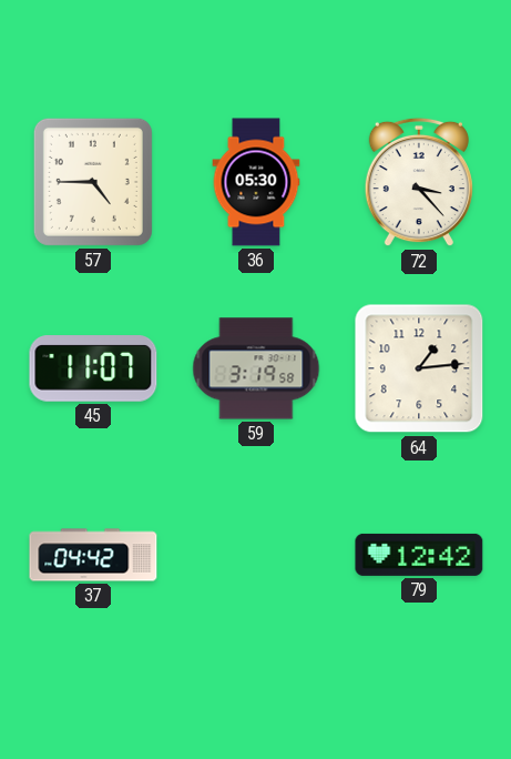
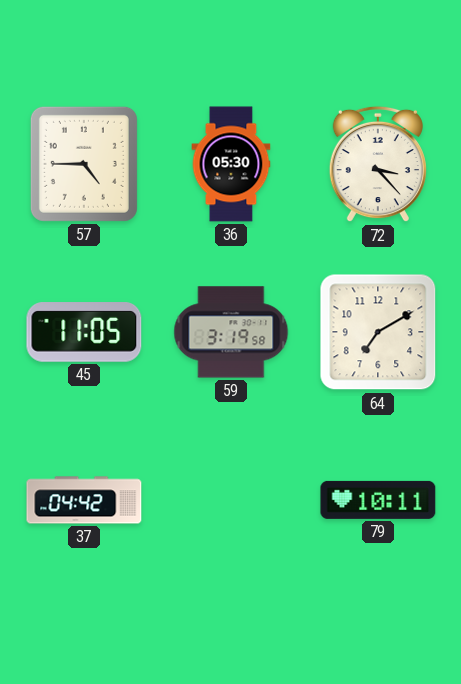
45: 11:07 -> 11:05 (84, 332)
64: 1:14 -> 7:10 (378, 332)
79: 12:42 -> 10:11 (378, 500)
